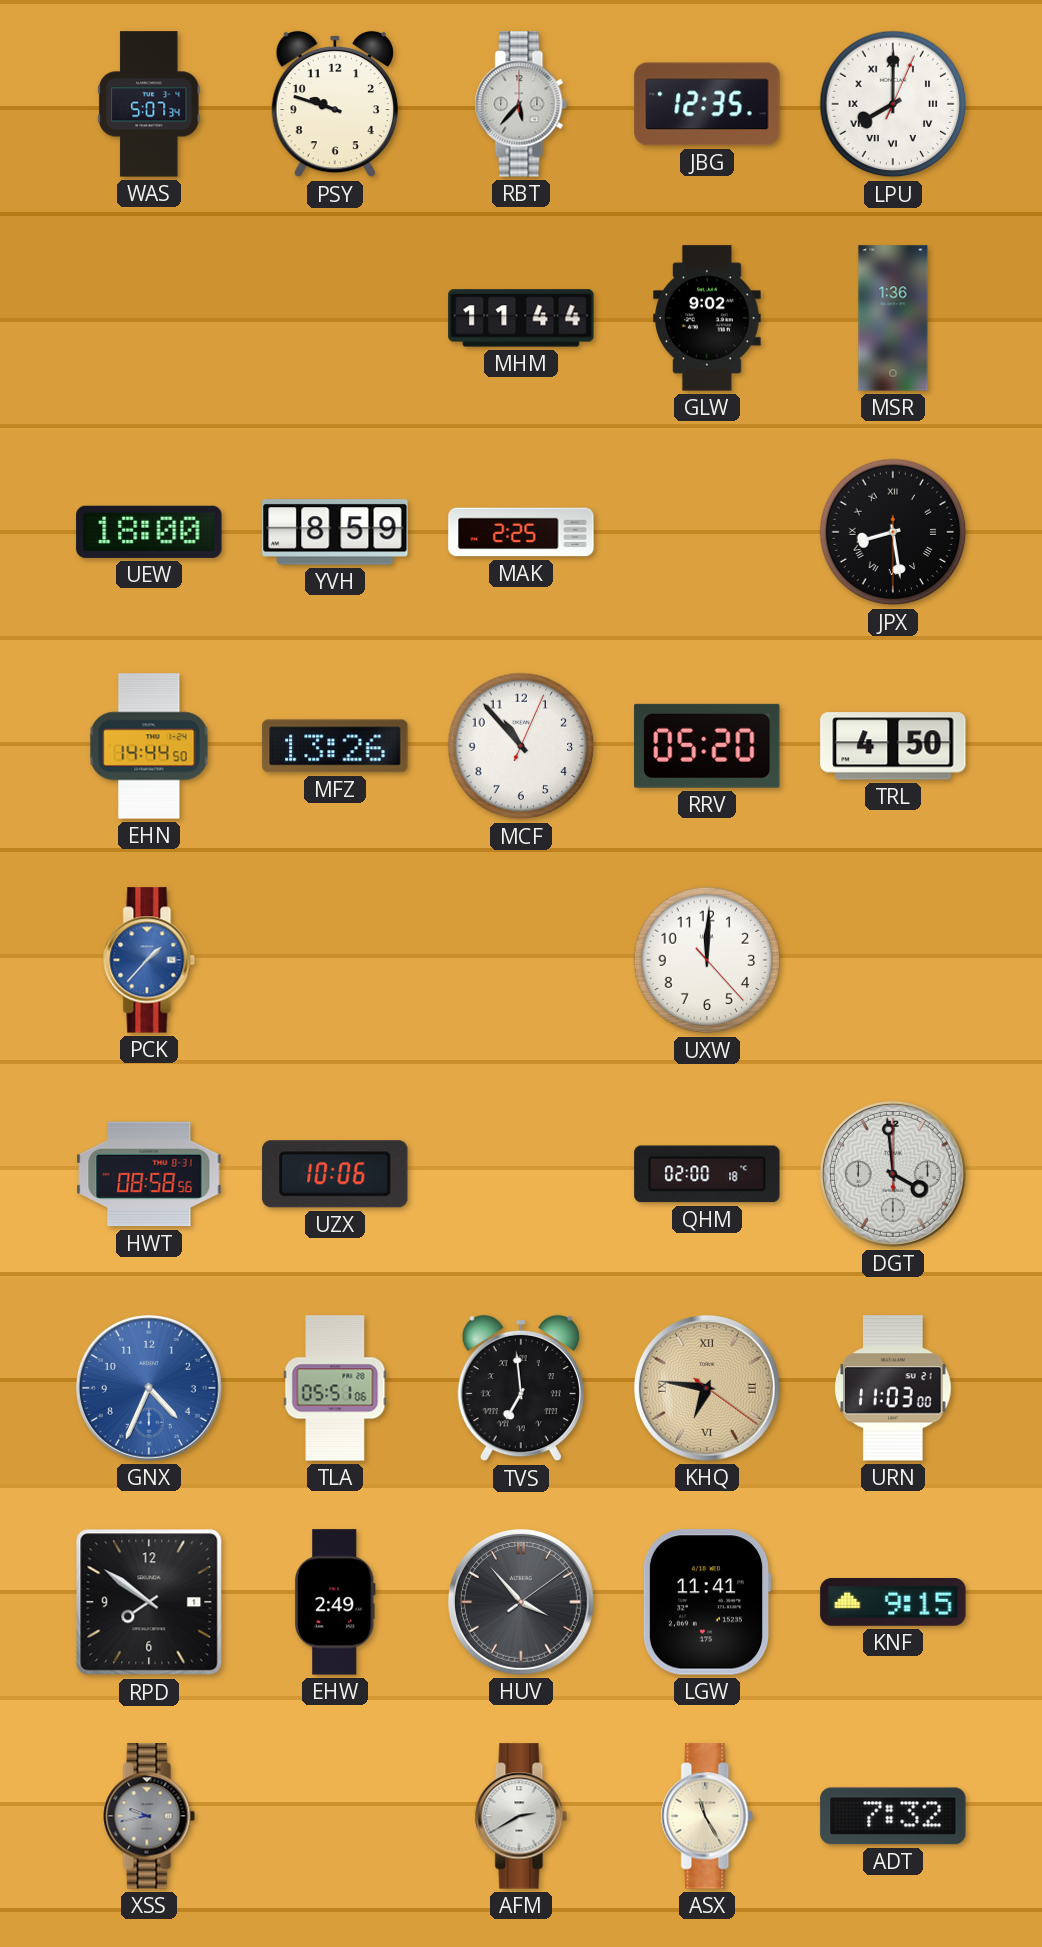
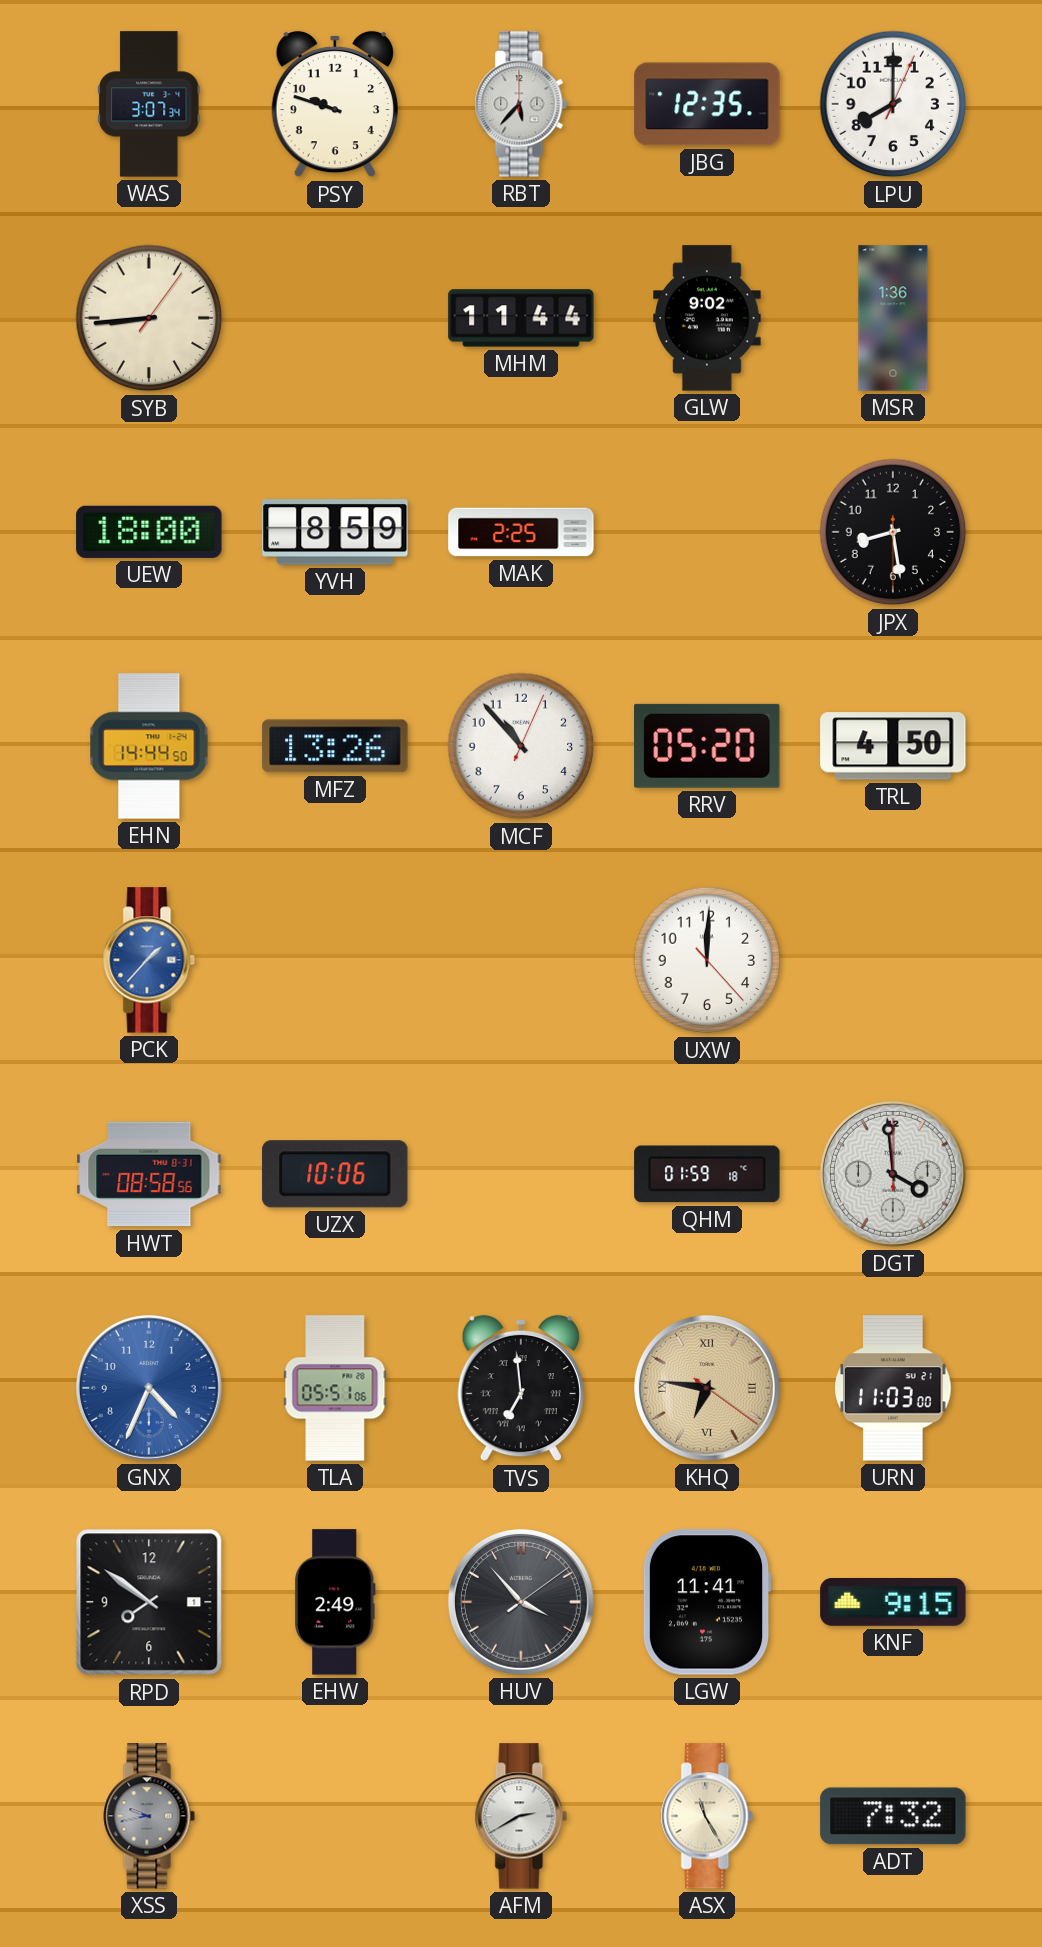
WAS: 5:07 -> 3:07 (149, 104)
LPU numerals: Roman -> Arabic (893, 104)
SYB: none -> 8:44 (149, 318)
JPX numerals: Roman -> Arabic (893, 532)
QHM: 02:00 -> 01:59 (707, 1174)
